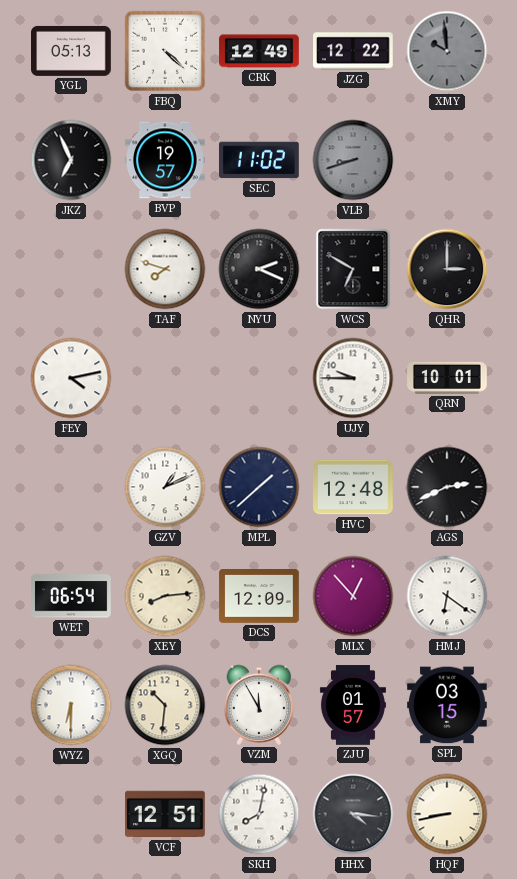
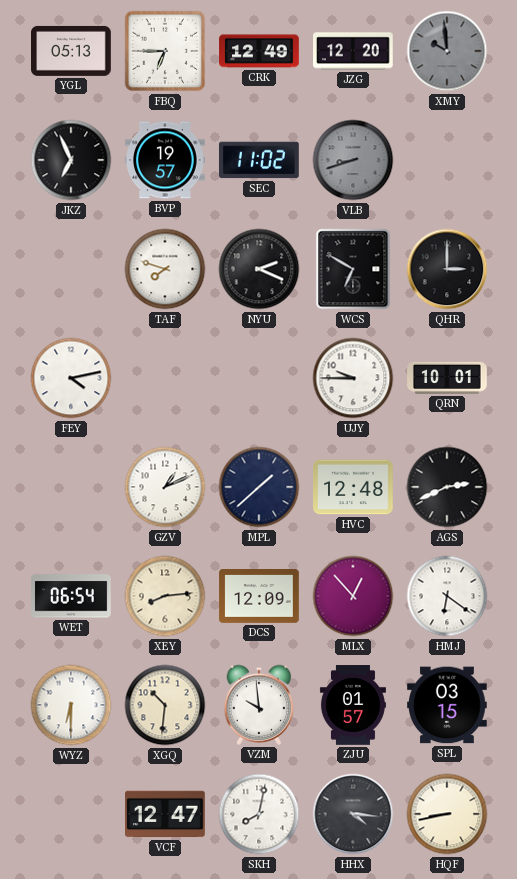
FBQ: 4:22 -> 6:45 (165, 51)
JZG: 12:22 -> 12:20 (354, 51)
VZM: 11:55 -> 9:59 (259, 705)
VCF: 12:51 -> 12:47 (165, 814)
